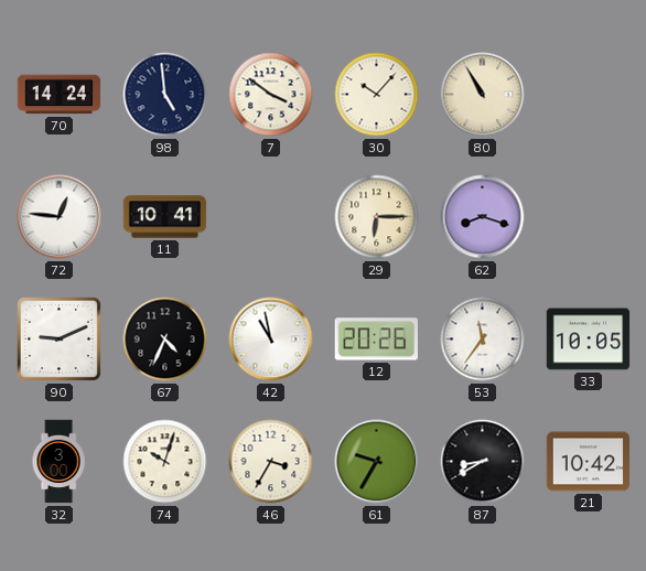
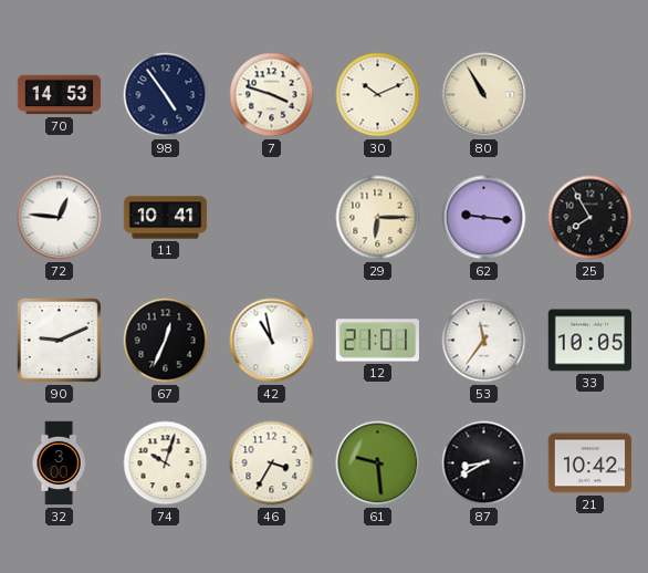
70: 14:24 -> 14:53 (60, 95)
98: 4:59 -> 4:54 (166, 95)
7: 3:51 -> 3:48 (272, 95)
30: 10:07 -> 10:11 (378, 95)
62: 8:18 -> 9:16 (484, 218)
25: none -> 7:55 (590, 218)
67: 4:34 -> 12:34 (166, 341)
12: 20:26 -> 21:01 (377, 341)
61: 9:35 -> 9:29 (378, 463)
